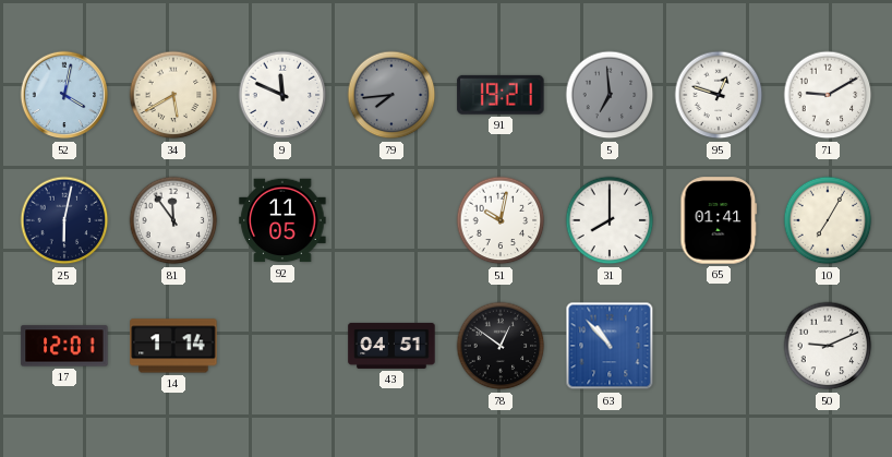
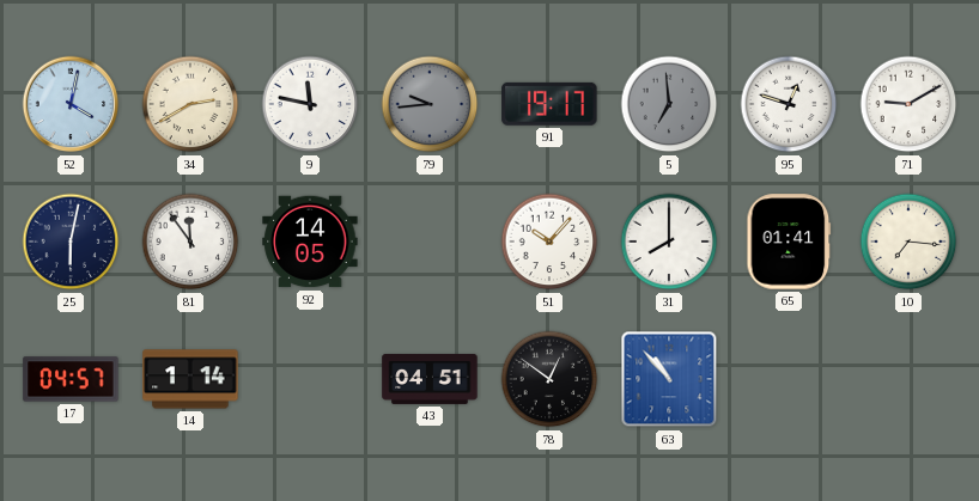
34: 5:40 -> 2:40 (190, 104)
9: 11:49 -> 11:47 (310, 104)
79: 7:44 -> 9:44 (430, 104)
91: 19:21 -> 19:17 (549, 104)
92: 11:05 -> 14:05 (310, 242)
51: 10:02 -> 10:07 (549, 242)
10: 7:05 -> 7:16 (908, 242)
17: 12:01 -> 04:57 (71, 379)
50: 9:11 -> none (828, 346)
